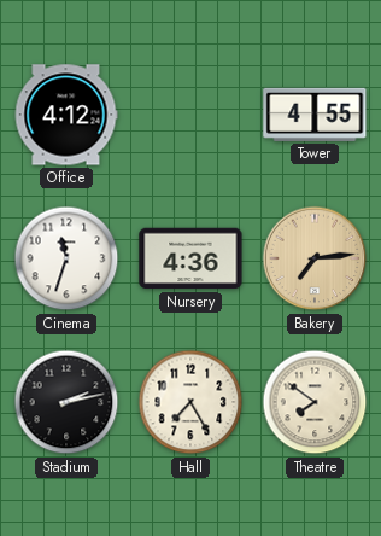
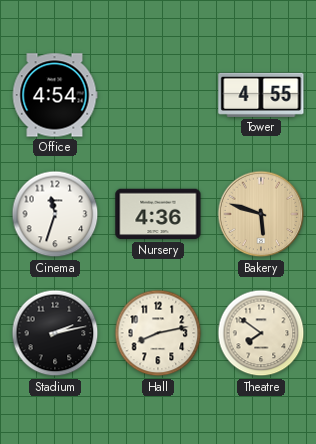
Office: 4:12 -> 4:54 (55, 95)
Bakery: 7:14 -> 5:48 (261, 214)
Hall: 7:25 -> 8:13 (158, 333)
